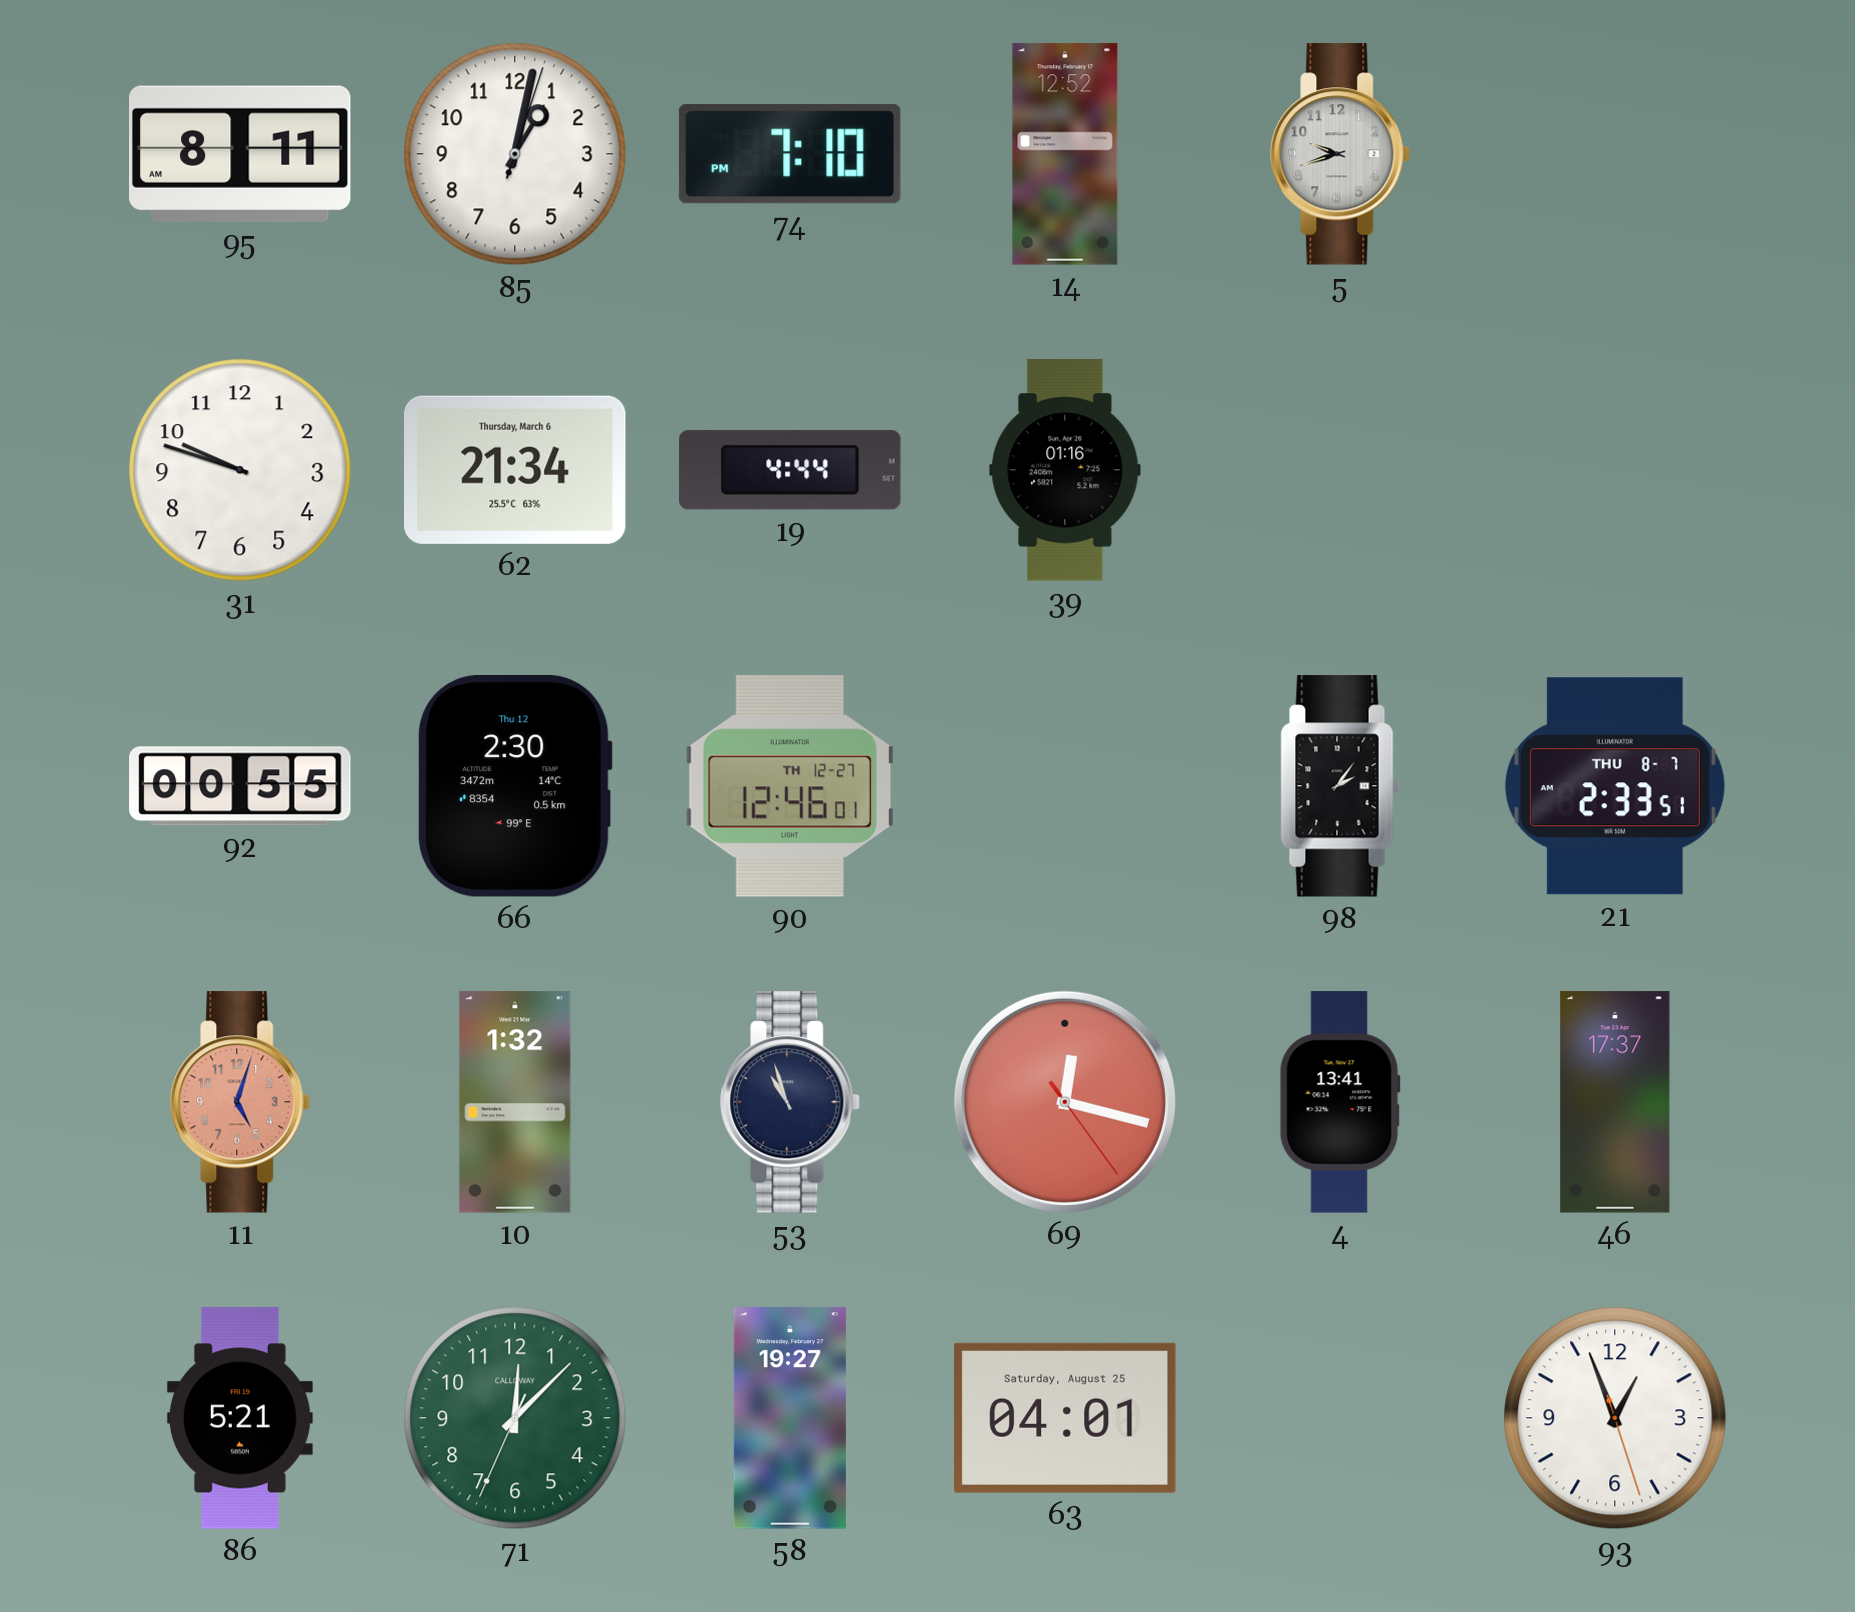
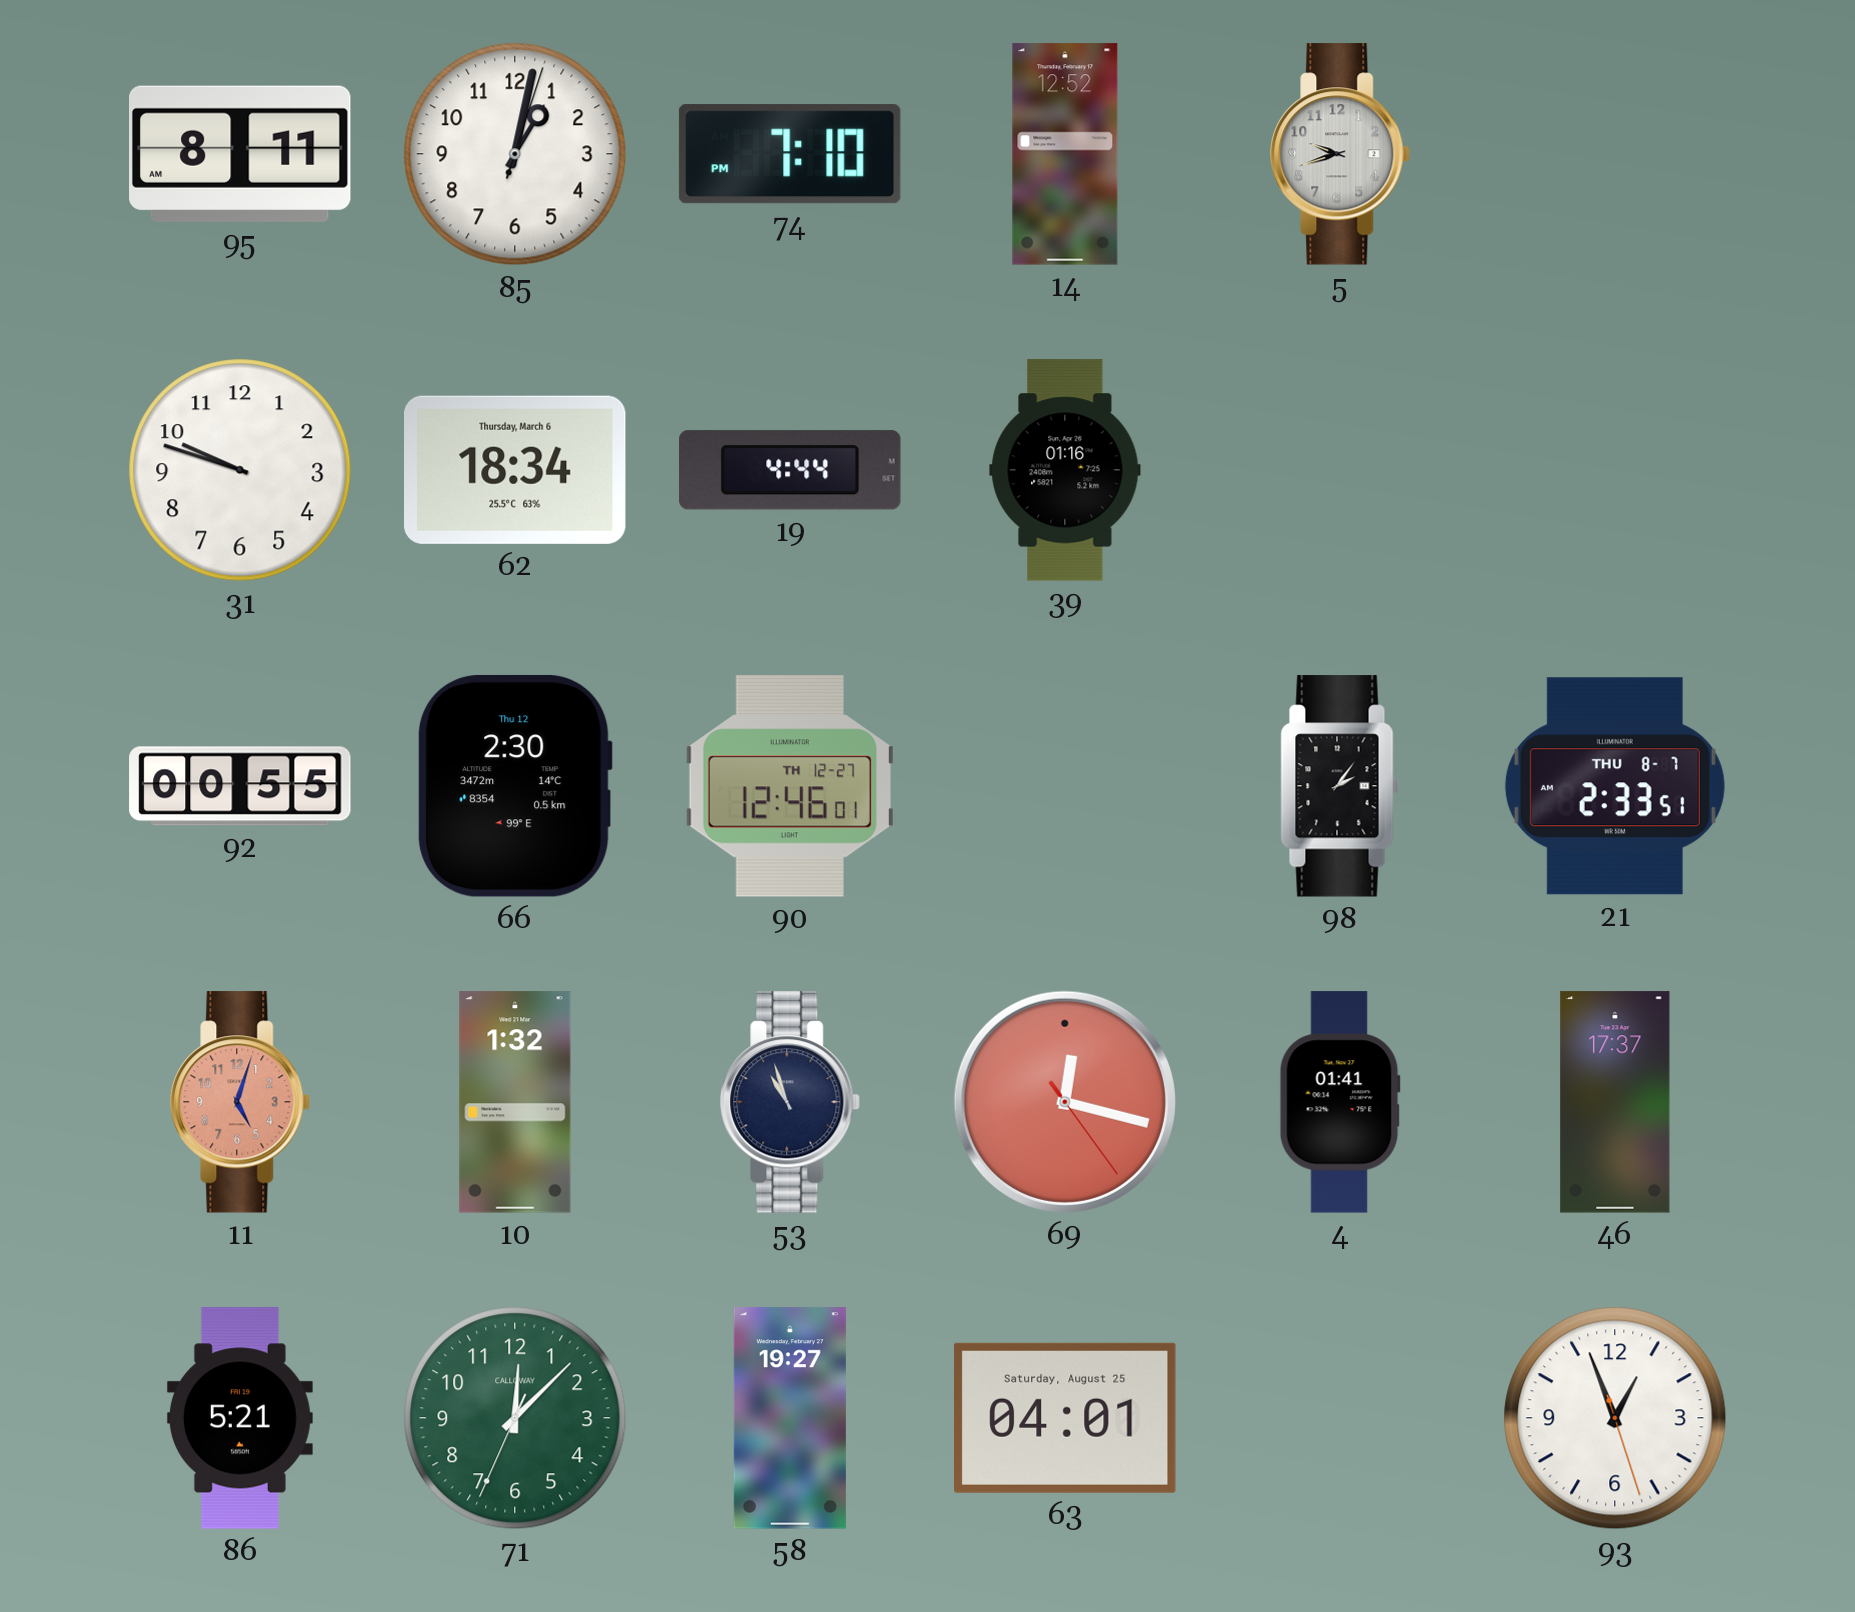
62: 21:34 -> 18:34 (515, 470)
4: 13:41 -> 01:41 (1340, 1102)
